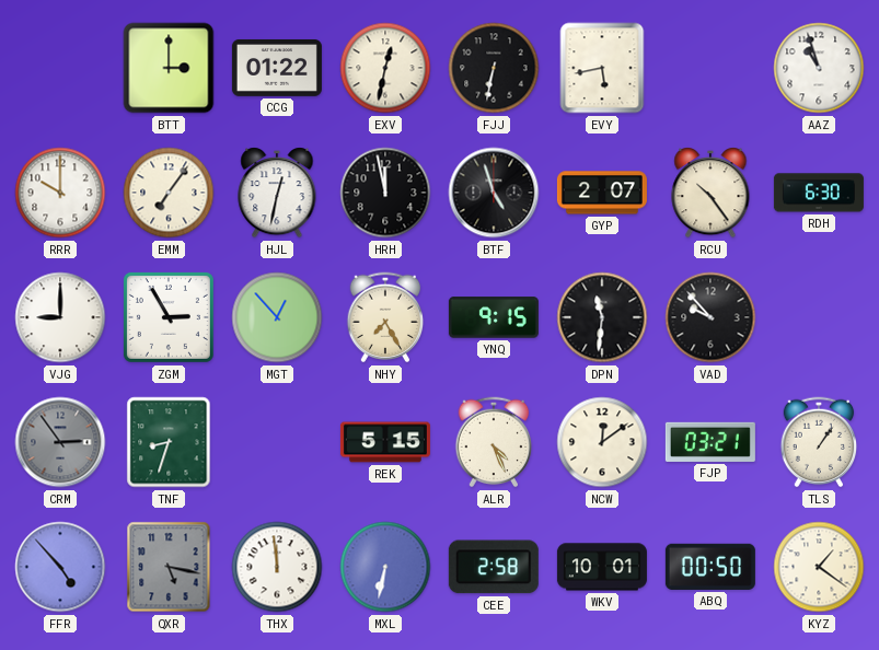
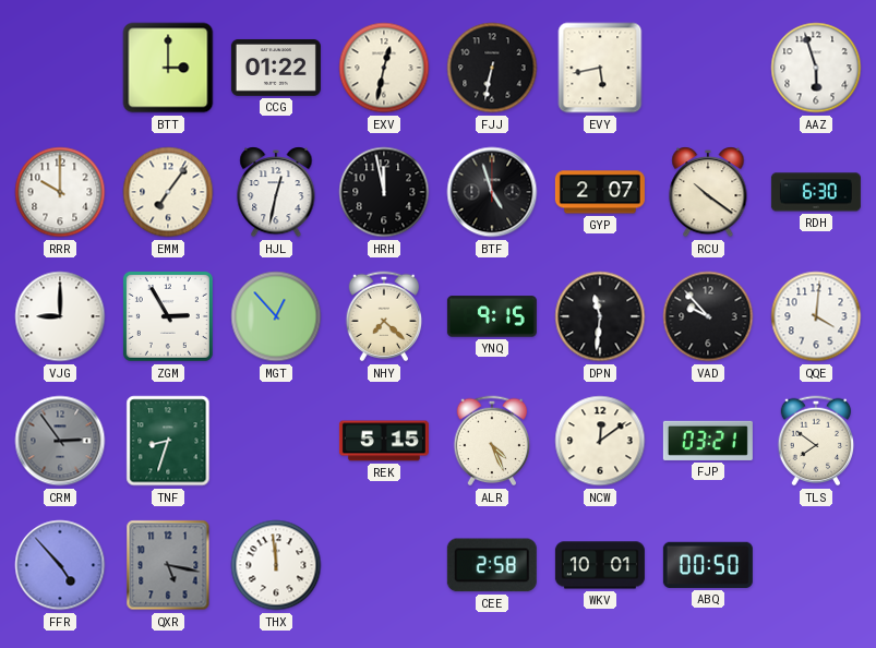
AAZ: 10:57 -> 5:57 (816, 68)
RCU: 10:24 -> 10:21 (708, 193)
NHY: 7:25 -> 7:22 (384, 316)
QQE: none -> 4:01 (816, 316)
TLS: 1:06 -> 7:51 (816, 441)
MXL: 6:32 -> none (385, 567)
KYZ: 1:21 -> none (819, 567)
